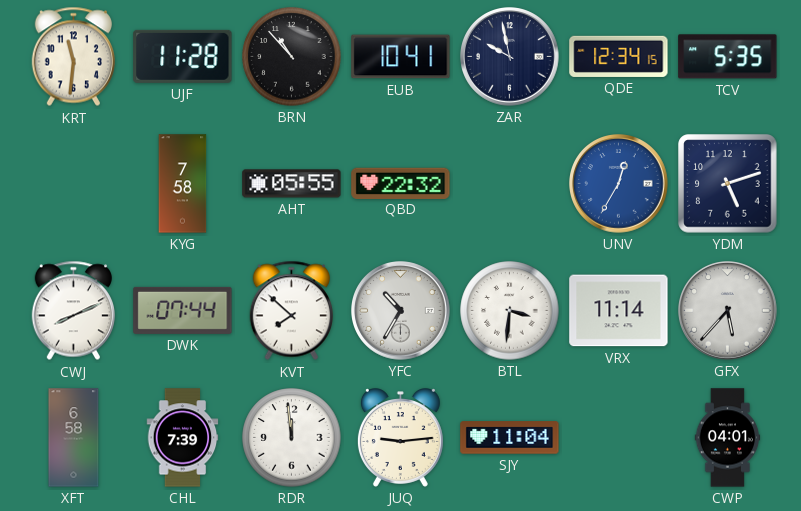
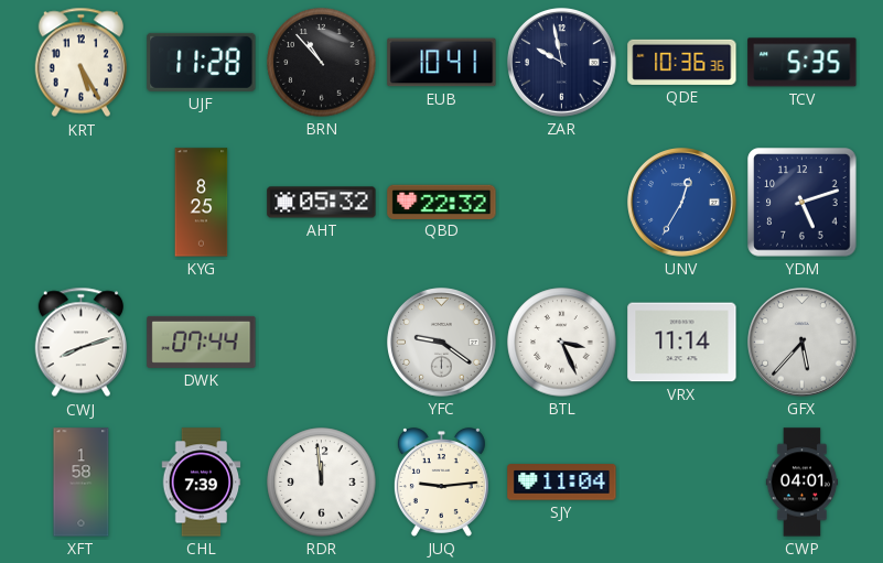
KRT: 11:31 -> 5:25 (80, 63)
QDE: 12:34 -> 10:36 (682, 62)
KYG: 7:58 -> 8:25 (202, 203)
AHT: 05:55 -> 05:32 (322, 203)
CWJ: 8:11 -> 8:12 (80, 343)
KVT: 7:52 -> none (291, 311)
YFC: 10:35 -> 9:21 (442, 343)
BTL: 3:31 -> 3:26 (562, 343)
XFT: 6:58 -> 1:58 (82, 483)
